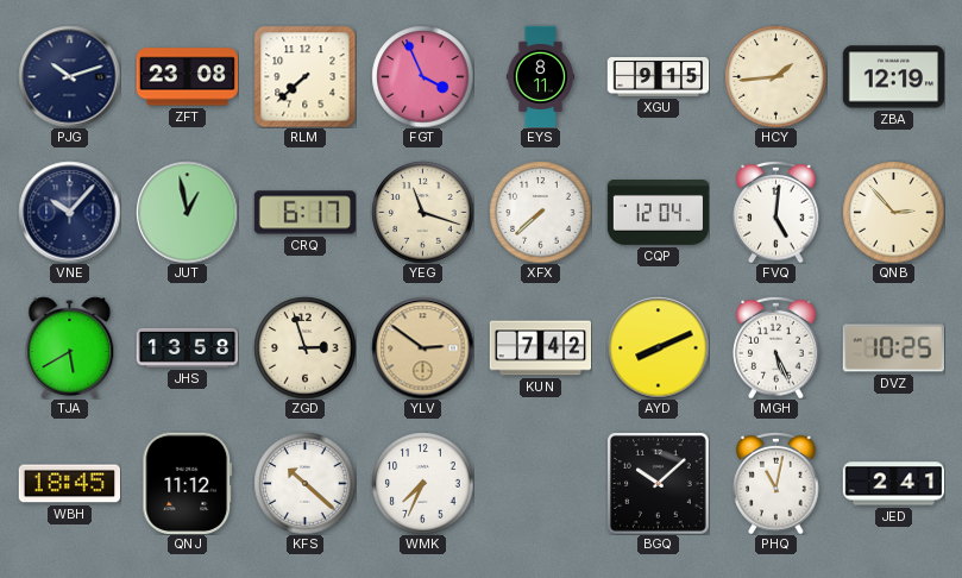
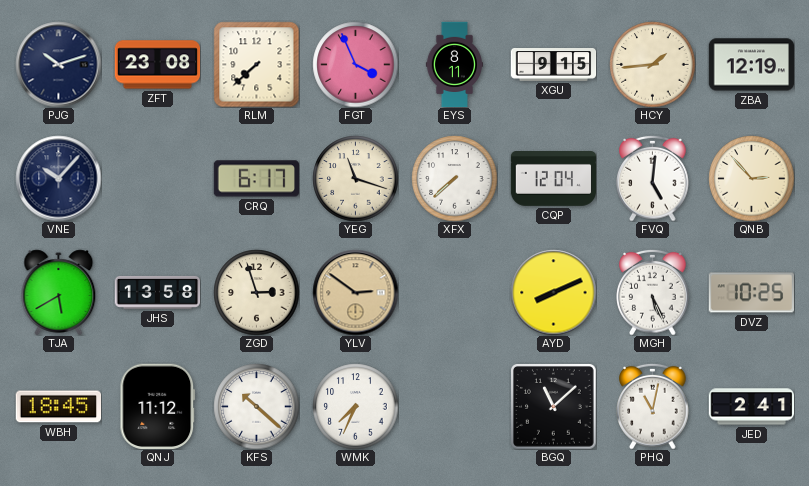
JUT: 12:58 -> none (187, 212)
KUN: 7:42 -> none (540, 348)
BGQ: 10:08 -> 11:08 (554, 407)
